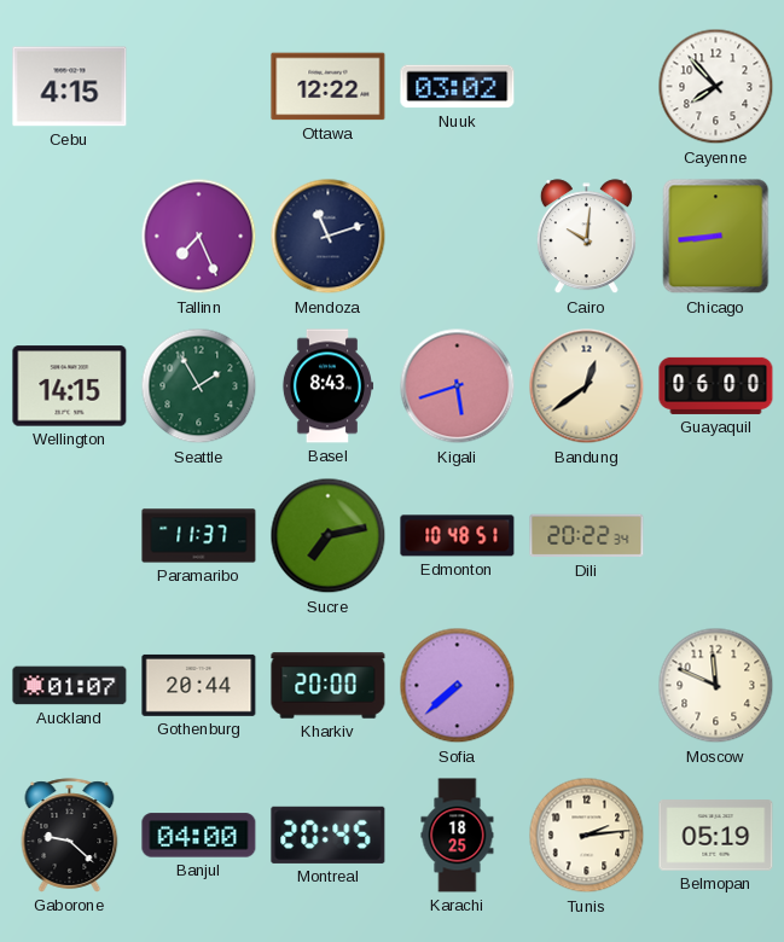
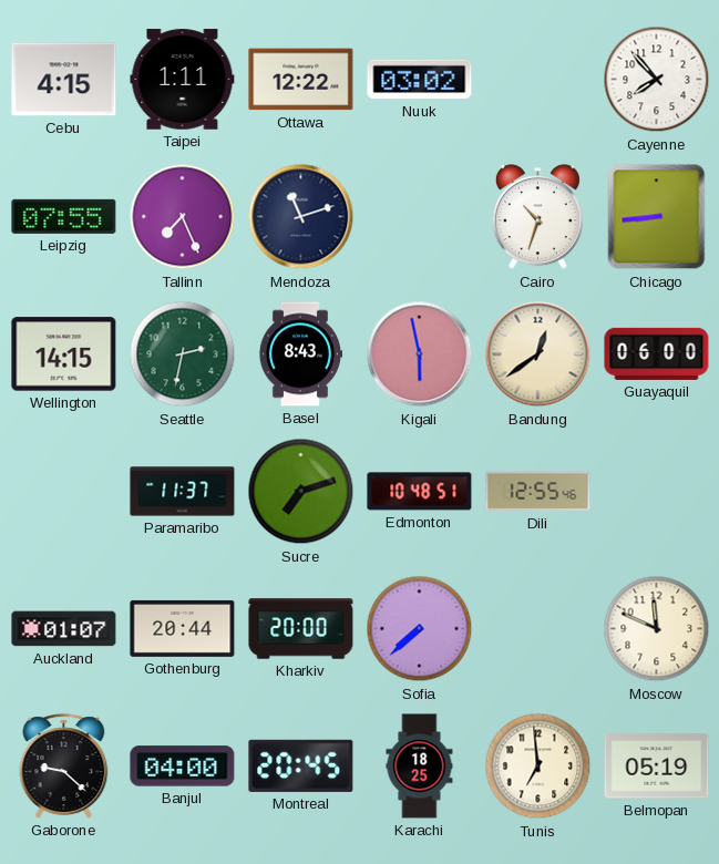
Taipei: none -> 1:11 (183, 80)
Leipzig: none -> 07:55 (64, 216)
Cairo: 10:01 -> 10:33 (537, 217)
Seattle: 1:55 -> 2:32 (183, 354)
Kigali: 5:42 -> 5:58 (420, 354)
Sucre: 7:13 -> 7:12 (301, 492)
Dili: 20:22 -> 12:55 (538, 492)
Tunis: 2:14 -> 6:59 (538, 767)
